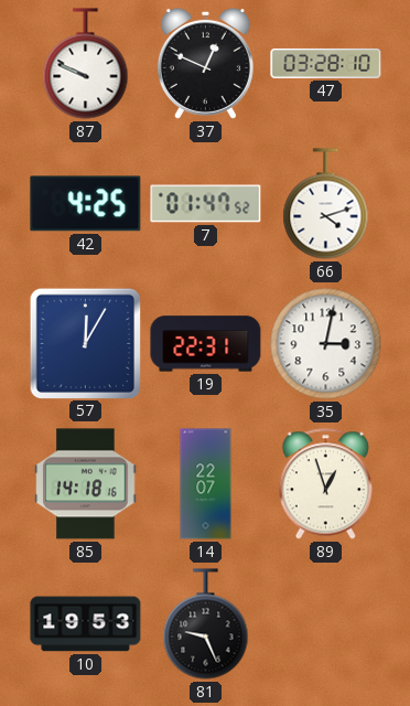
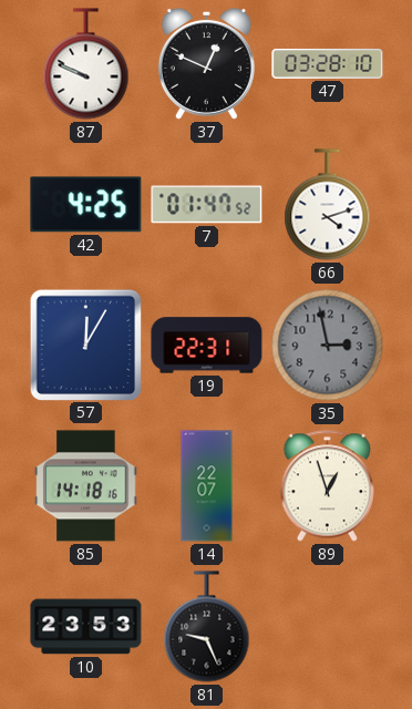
35: 3:02 -> 2:58 (328, 346)
35 dial: white -> grey (328, 346)
10: 19:53 -> 23:53 (86, 627)
